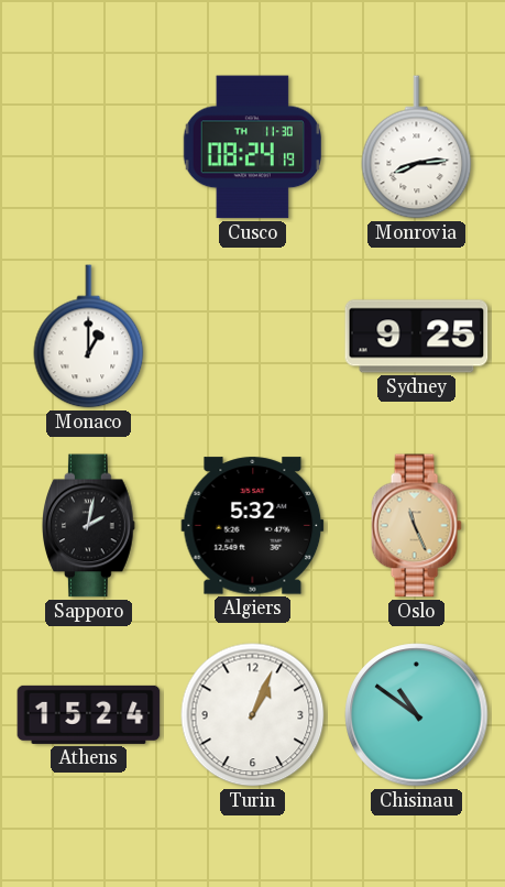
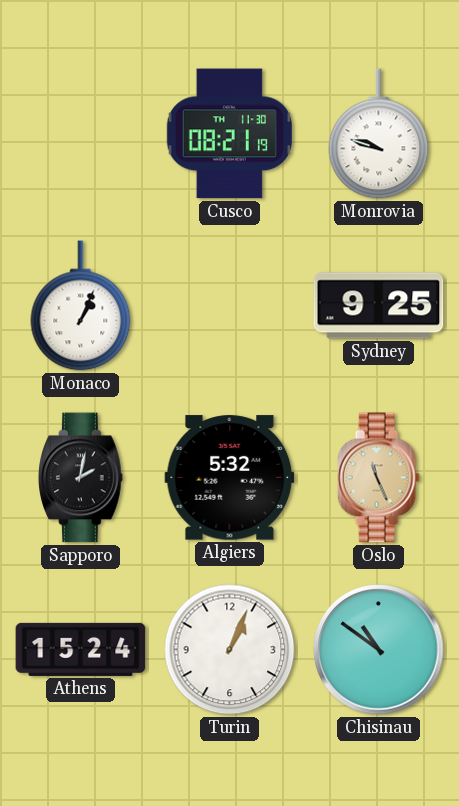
Cusco: 08:24 -> 08:21 (229, 134)
Monrovia: 8:14 -> 9:48 (379, 134)
Monaco: 1:00 -> 1:04 (81, 306)
